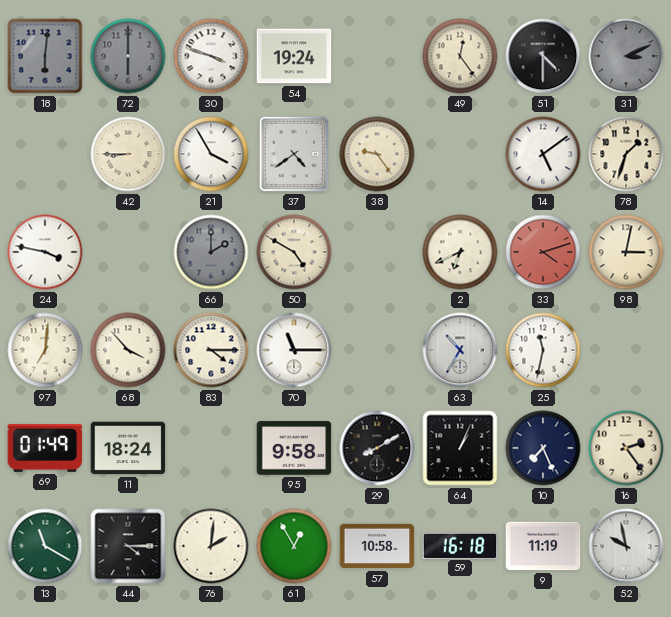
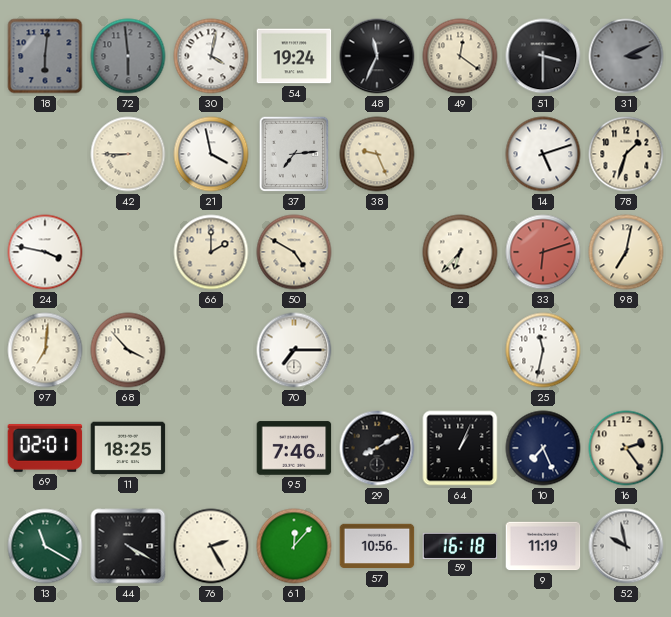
72: 6:00 -> 5:59 (128, 56)
30: 3:48 -> 4:02 (211, 56)
48: none -> 11:34 (377, 56)
49: 12:24 -> 12:21 (460, 56)
51: 4:30 -> 3:30 (543, 56)
21: 3:55 -> 3:58 (211, 154)
37: 4:39 -> 7:14 (293, 154)
38: 9:24 -> 9:26 (377, 154)
14: 5:09 -> 5:12 (543, 154)
66 dial: grey -> cream (211, 252)
2: 6:41 -> 6:37 (460, 252)
33: 4:12 -> 6:12 (543, 252)
98: 3:02 -> 7:02 (626, 252)
83: 4:15 -> none (211, 350)
70: 11:15 -> 7:15 (294, 350)
63: 10:35 -> none (460, 350)
69: 01:49 -> 02:01 (45, 448)
11: 18:24 -> 18:25 (128, 448)
95: 9:58 -> 7:46 (294, 448)
44: 4:15 -> 4:20 (128, 546)
76: 2:01 -> 2:25 (211, 546)
61: 12:55 -> 12:07 (294, 546)
57: 10:58 -> 10:56 (377, 546)
